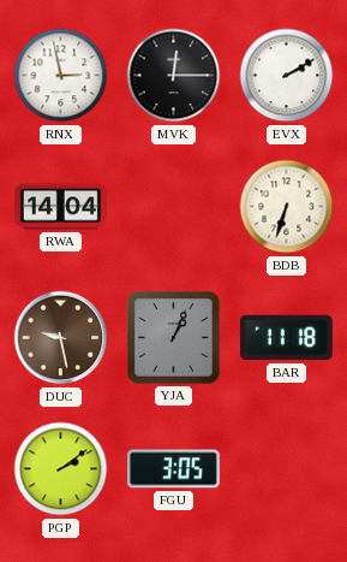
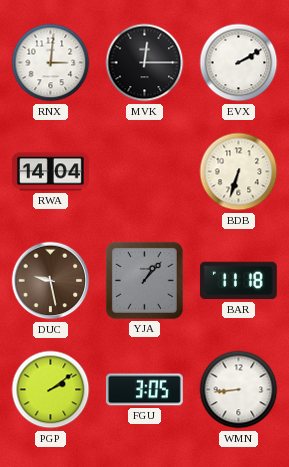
RNX: 2:58 -> 3:01 (51, 63)
YJA: 1:04 -> 1:07 (144, 280)
WMN: none -> 8:44 (239, 390)
